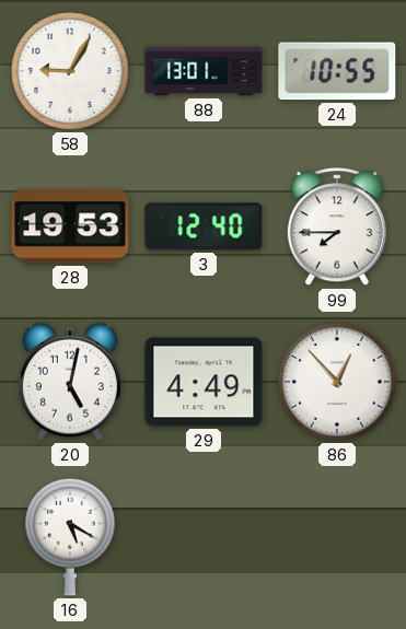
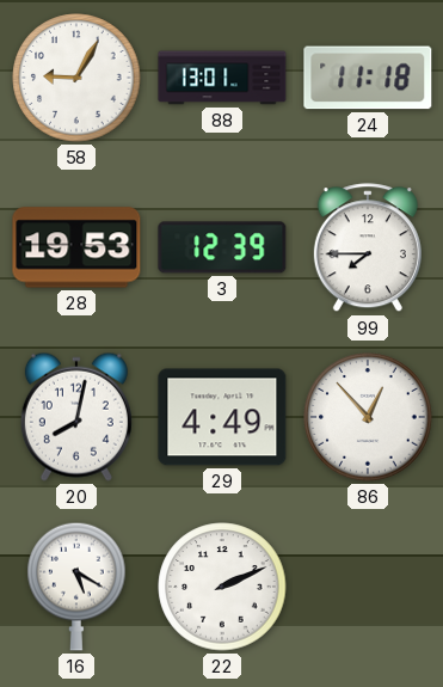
24: 10:55 -> 11:18 (368, 78)
3: 12:40 -> 12:39 (222, 247)
20: 5:02 -> 8:02 (76, 417)
22: none -> 2:11 (222, 587)
